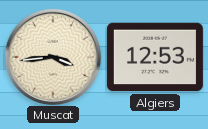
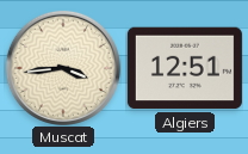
Algiers: 12:53 -> 12:51 (185, 68)
